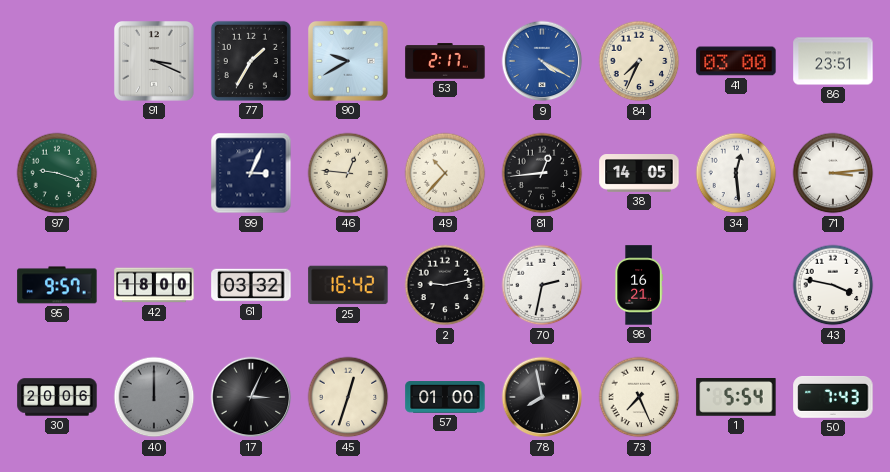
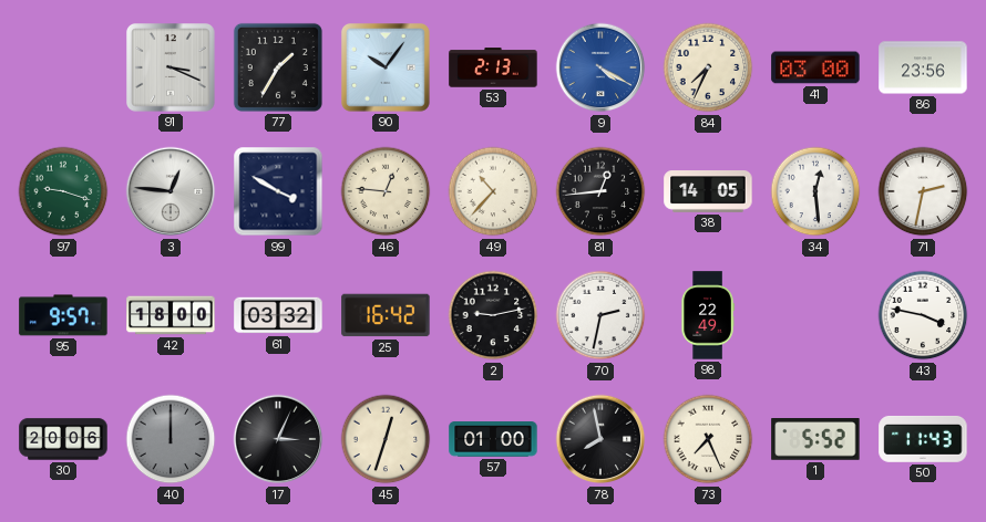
90: 9:40 -> 10:06 (387, 69)
53: 2:17 -> 2:13 (493, 67)
86: 23:51 -> 23:56 (923, 67)
3: none -> 12:46 (171, 191)
99: 3:04 -> 3:50 (278, 191)
71: 3:14 -> 2:32 (923, 191)
98: 16:21 -> 22:49 (708, 315)
1: 5:54 -> 5:52 (815, 439)
50: 7:43 -> 11:43 (923, 439)
